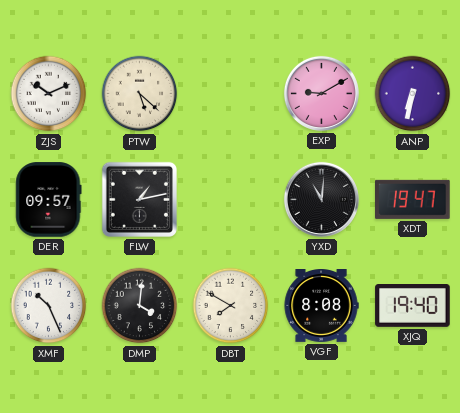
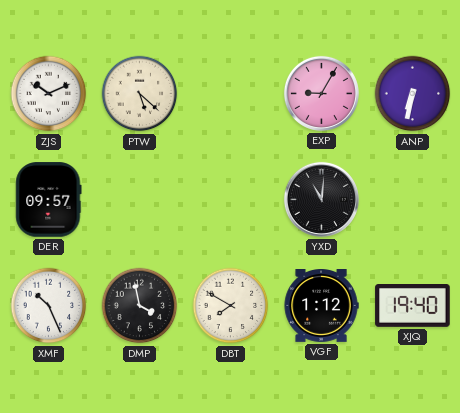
EXP: 9:10 -> 9:05 (321, 93)
FLW: 1:13 -> none (139, 199)
XDT: 19:47 -> none (413, 199)
DMP: 4:01 -> 3:58 (140, 306)
VGF: 8:08 -> 1:12 (321, 306)
